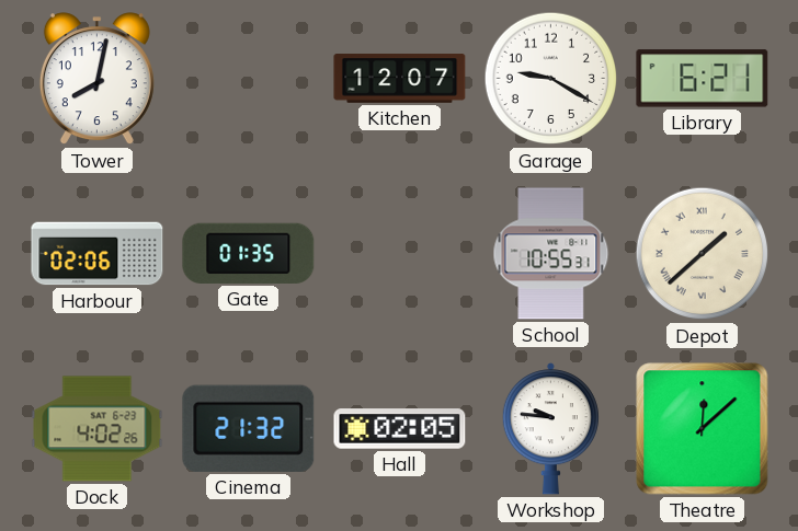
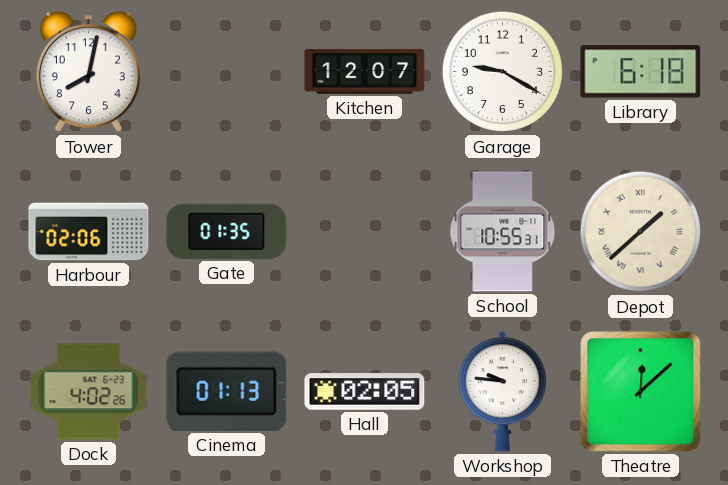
Library: 6:21 -> 6:18 (641, 72)
Cinema: 21:32 -> 01:13 (227, 391)
